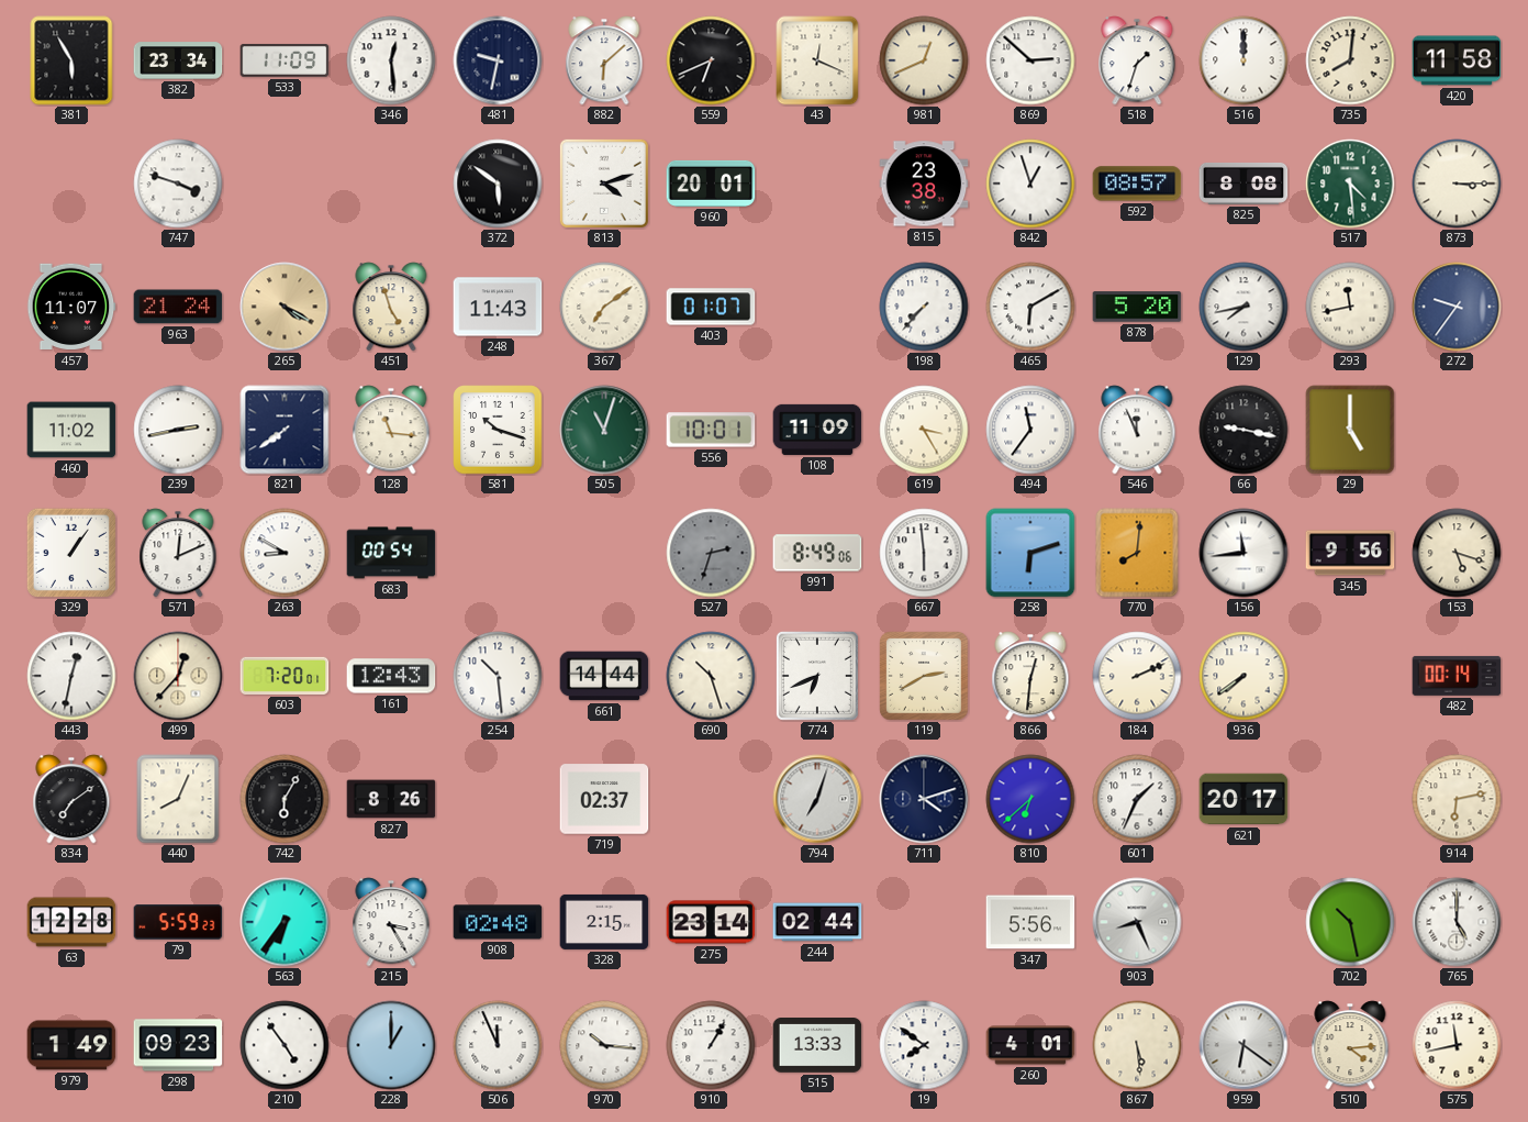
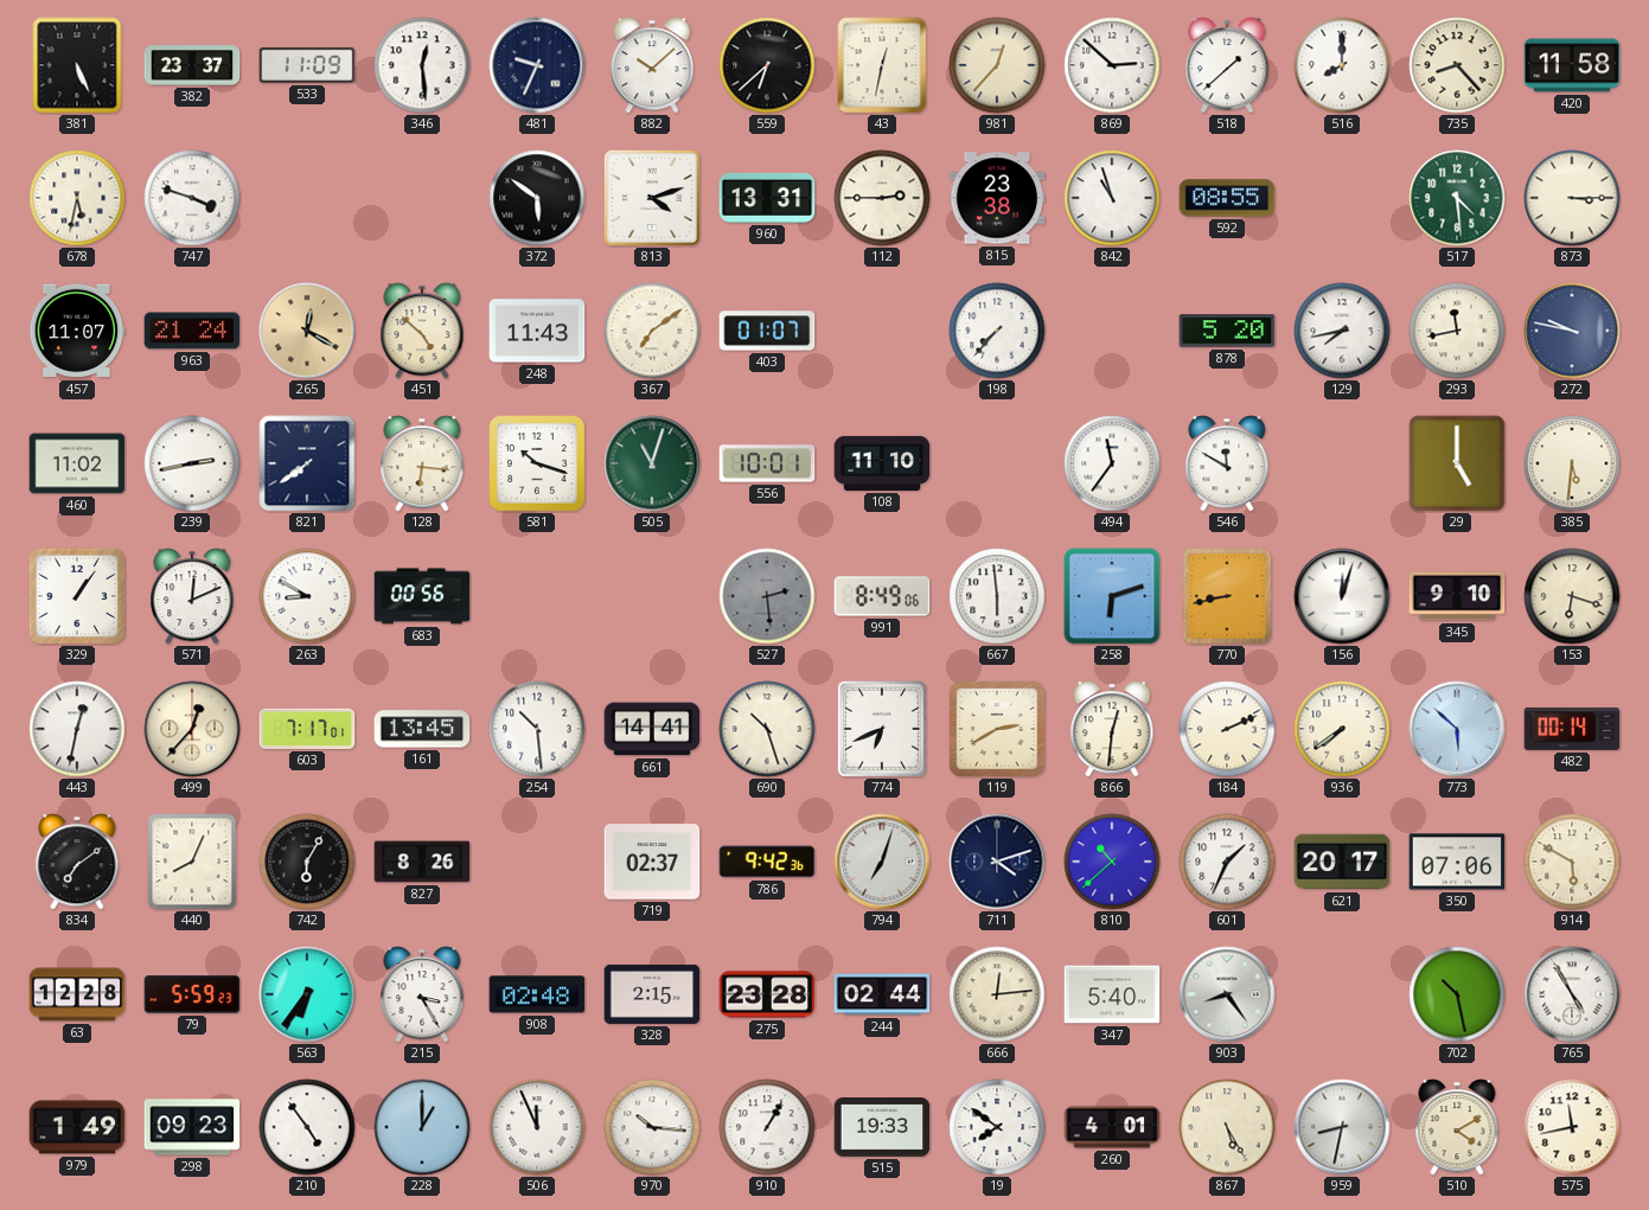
381: 5:55 -> 5:26 (77, 65)
382: 23:34 -> 23:37 (192, 65)
481: 9:32 -> 9:34 (537, 65)
882: 6:08 -> 10:08 (652, 65)
559: 6:41 -> 6:38 (767, 65)
43: 12:19 -> 12:32 (882, 65)
981: 12:41 -> 12:37 (997, 65)
518: 1:33 -> 1:38 (1227, 65)
516: 12:00 -> 8:00 (1342, 65)
735: 8:01 -> 8:23 (1457, 65)
678: none -> 5:32 (77, 198)
960: 20:01 -> 13:31 (767, 198)
112: none -> 2:45 (882, 198)
842: 12:57 -> 10:57 (1112, 198)
592: 08:57 -> 08:55 (1227, 198)
825: 8:08 -> none (1243, 184)
265: 4:20 -> 12:20 (307, 331)
451: 4:57 -> 4:52 (422, 331)
465: 6:10 -> none (1030, 307)
272: 9:36 -> 9:47 (1572, 331)
128: 11:16 -> 6:16 (422, 463)
108: 11:09 -> 11:10 (882, 463)
619: 3:25 -> none (924, 430)
546: 11:56 -> 11:50 (1227, 463)
66: 9:17 -> none (1243, 430)
385: none -> 5:31 (1572, 463)
683: 00:54 -> 00:56 (422, 596)
527: 2:33 -> 2:29 (767, 596)
770: 8:01 -> 8:43 (1227, 596)
156: 11:44 -> 12:03 (1342, 596)
345: 9:56 -> 9:10 (1457, 596)
153: 5:18 -> 6:18 (1572, 596)
603: 7:20 -> 7:17 (307, 729)
161: 12:43 -> 13:45 (422, 729)
661: 14:44 -> 14:41 (652, 729)
773: none -> 5:52 (1457, 729)
786: none -> 9:42 (767, 862)
810: 6:38 -> 10:38 (1112, 862)
350: none -> 07:06 (1457, 862)
914: 6:13 -> 5:50 (1572, 862)
275: 23:14 -> 23:28 (767, 994)
666: none -> 12:14 (997, 994)
347: 5:56 -> 5:40 (1112, 994)
903: 8:26 -> 8:24 (1227, 994)
765: 5:00 -> 4:55 (1572, 994)
515: 13:33 -> 19:33 (882, 1128)
867: 5:29 -> 5:25 (1227, 1127)
959: 6:21 -> 8:32 (1342, 1127)
510: 4:14 -> 4:10 (1457, 1127)
